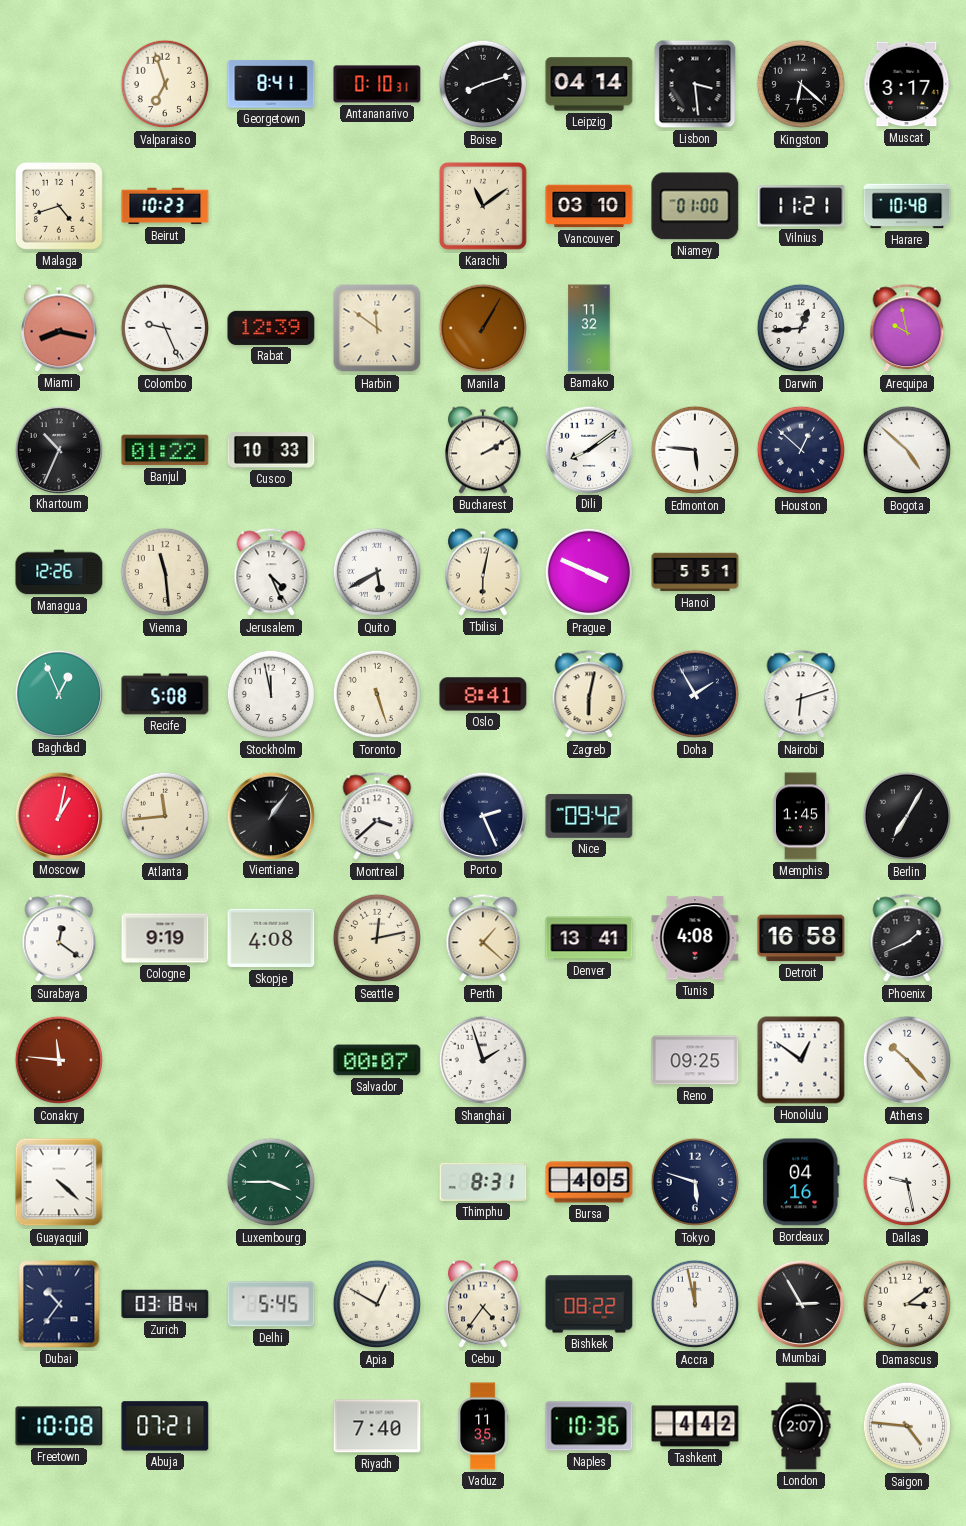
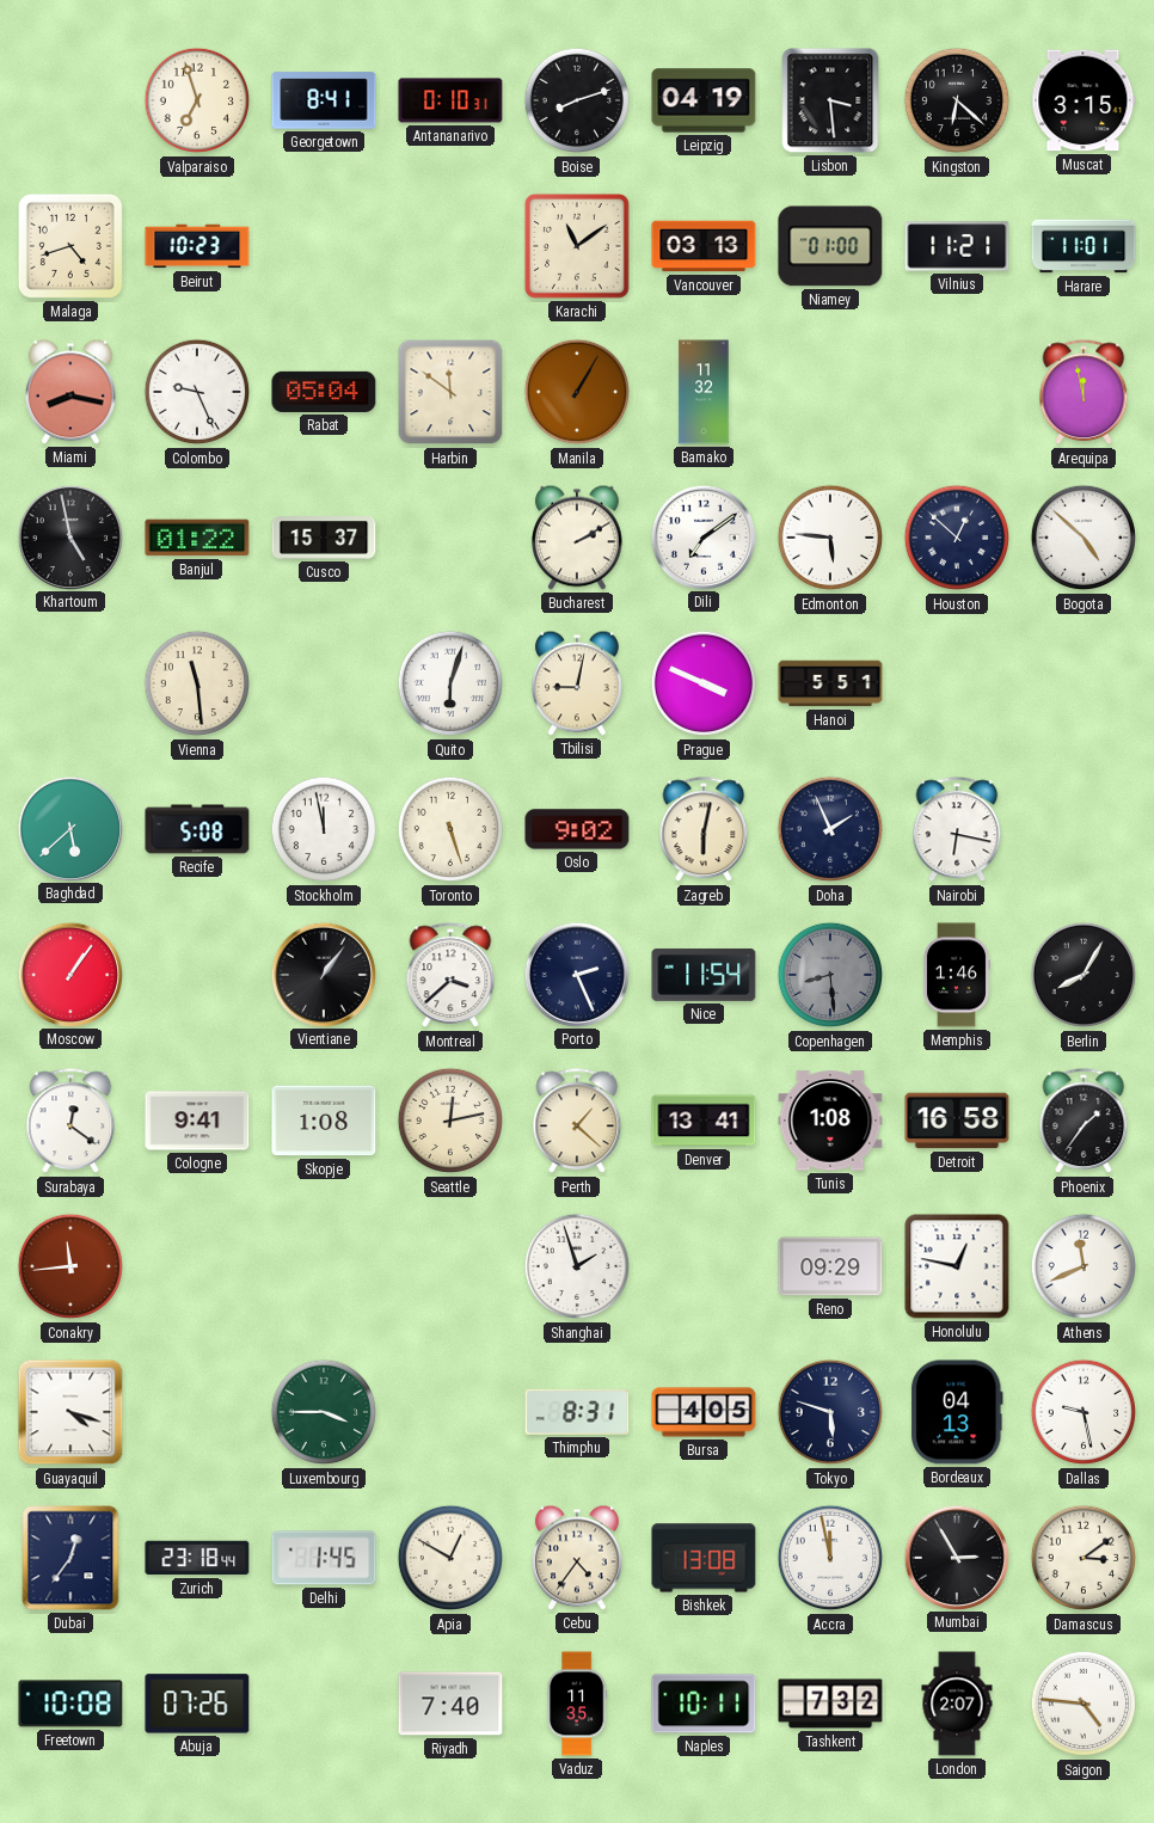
Leipzig: 04:14 -> 04:19 (704, 100)
Muscat: 3:17 -> 3:15 (1084, 100)
Vancouver: 03:10 -> 03:13 (704, 246)
Harare: 10:48 -> 11:01 (1084, 246)
Rabat: 12:39 -> 05:04 (324, 392)
Darwin: 12:44 -> none (801, 328)
Arequipa: 9:58 -> 11:58 (1084, 393)
Khartoum: 10:34 -> 4:58 (69, 536)
Cusco: 10:33 -> 15:37 (324, 538)
Dili: 8:09 -> 7:09 (702, 536)
Managua: 12:26 -> none (59, 572)
Jerusalem: 4:26 -> none (271, 573)
Quito: 5:40 -> 6:03 (450, 683)
Tbilisi: 6:02 -> 9:02 (578, 683)
Baghdad: 12:56 -> 5:38 (69, 828)
Oslo: 8:41 -> 9:02 (577, 829)
Doha: 1:55 -> 1:56 (830, 829)
Nairobi: 6:12 -> 6:17 (957, 830)
Moscow: 1:02 -> 1:06 (69, 974)
Atlanta: 11:44 -> none (165, 816)
Nice: 09:42 -> 11:54 (704, 975)
Copenhagen: none -> 8:29 (830, 975)
Memphis: 1:45 -> 1:46 (956, 975)
Berlin: 7:05 -> 8:05 (1084, 975)
Cologne: 9:19 -> 9:41 (197, 1121)
Skopje: 4:08 -> 1:08 (324, 1121)
Tunis: 4:08 -> 1:08 (830, 1121)
Phoenix: 1:41 -> 1:36 (1084, 1122)
Conakry: 11:46 -> 11:44 (70, 1266)
Salvador: 00:07 -> none (377, 1060)
Reno: 09:25 -> 09:29 (830, 1266)
Honolulu: 12:51 -> 12:47 (957, 1266)
Athens: 10:23 -> 11:41 (1084, 1266)
Guayaquil: 4:22 -> 4:18 (70, 1412)
Bordeaux: 04:16 -> 04:13 (958, 1412)
Dubai: 10:36 -> 12:36 (70, 1558)
Zurich: 03:18 -> 23:18 (197, 1558)
Delhi: 5:45 -> 1:45 (324, 1558)
Bishkek: 08:22 -> 13:08 (704, 1558)
Abuja: 07:21 -> 07:26 (197, 1704)
Naples: 10:36 -> 10:11 (704, 1704)
Tashkent: 4:42 -> 7:32 (830, 1704)
